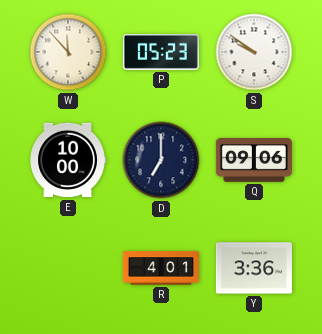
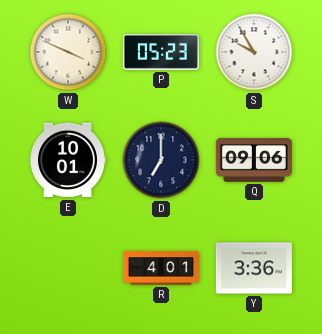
W: 11:53 -> 3:49 (68, 52)
S: 9:51 -> 9:55 (254, 52)
E: 10:00 -> 10:01 (68, 160)
